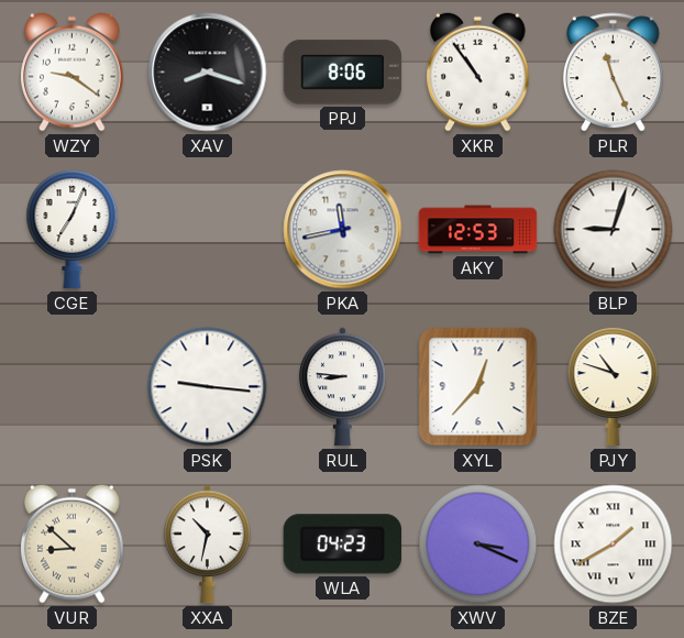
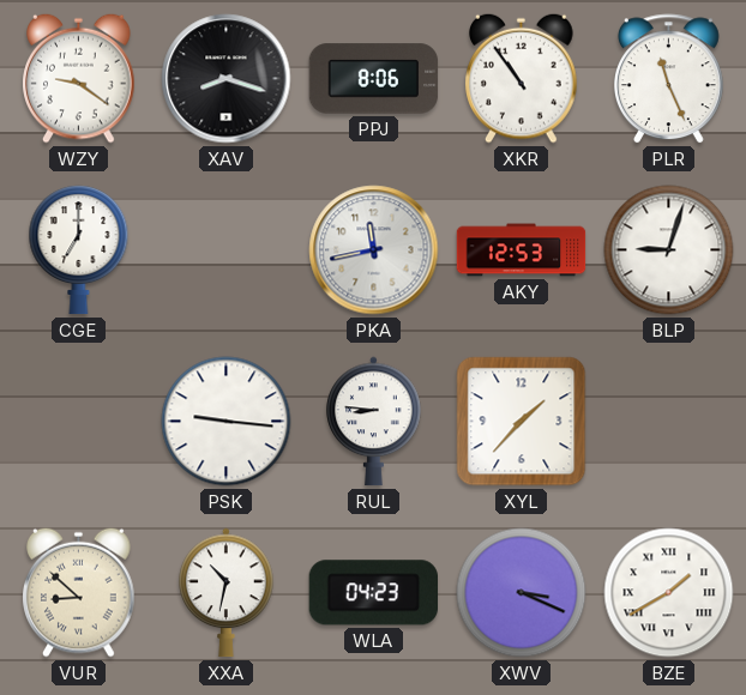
CGE: 7:04 -> 7:00 (79, 250)
XYL: 12:37 -> 1:37 (522, 422)
PJY: 10:48 -> none (614, 387)
